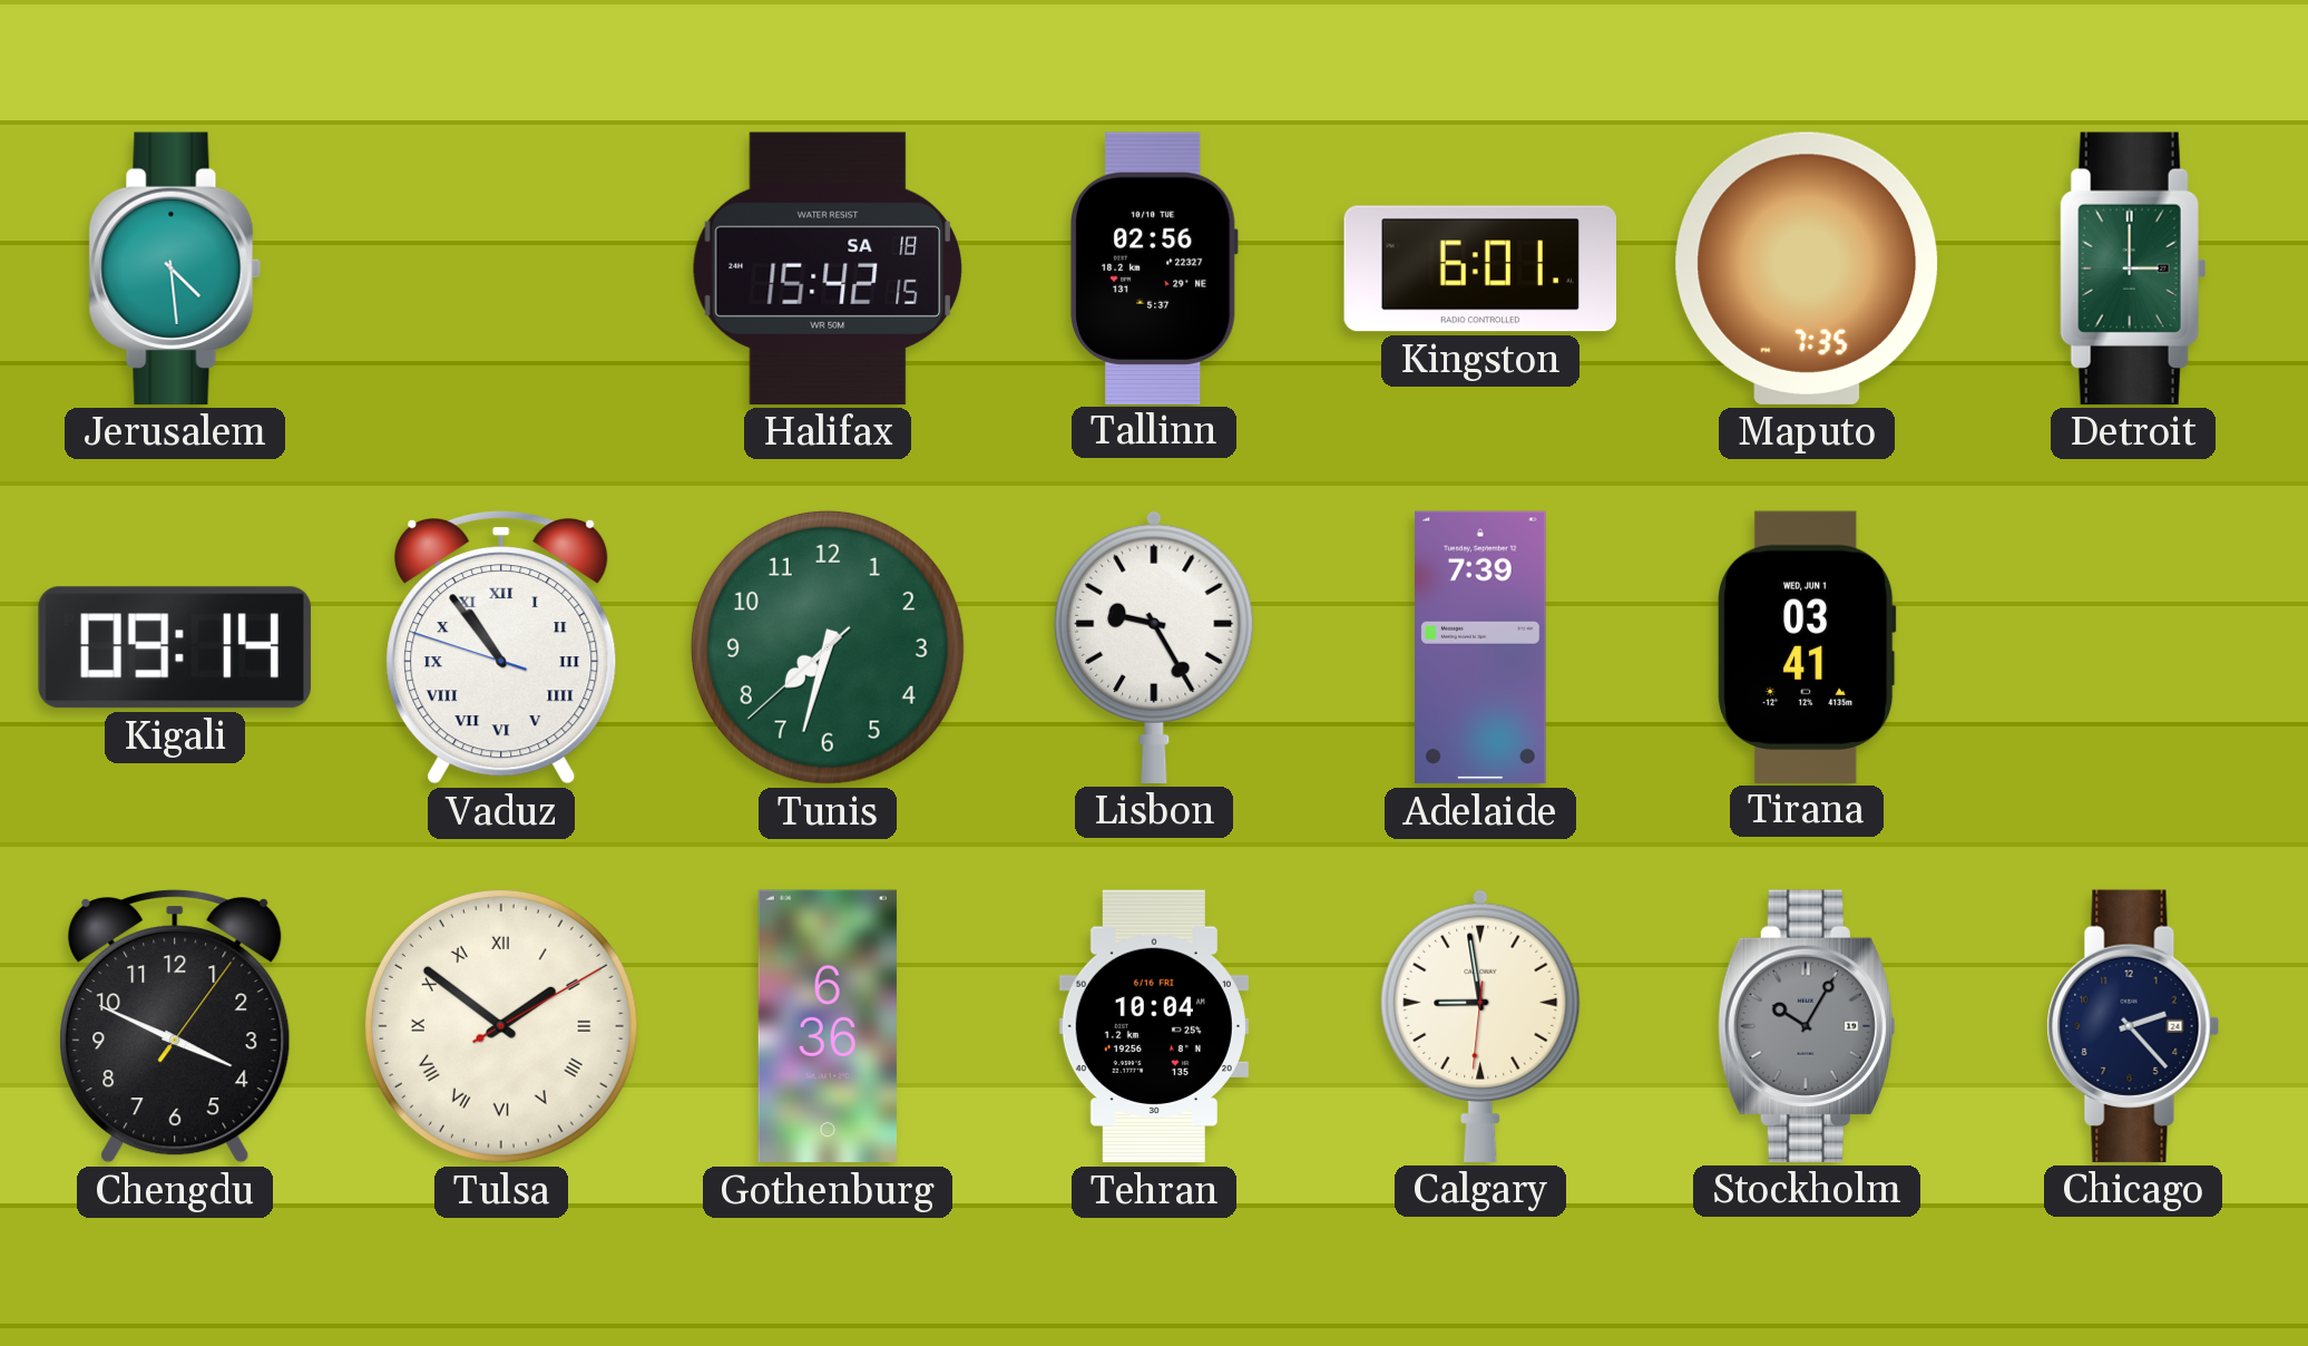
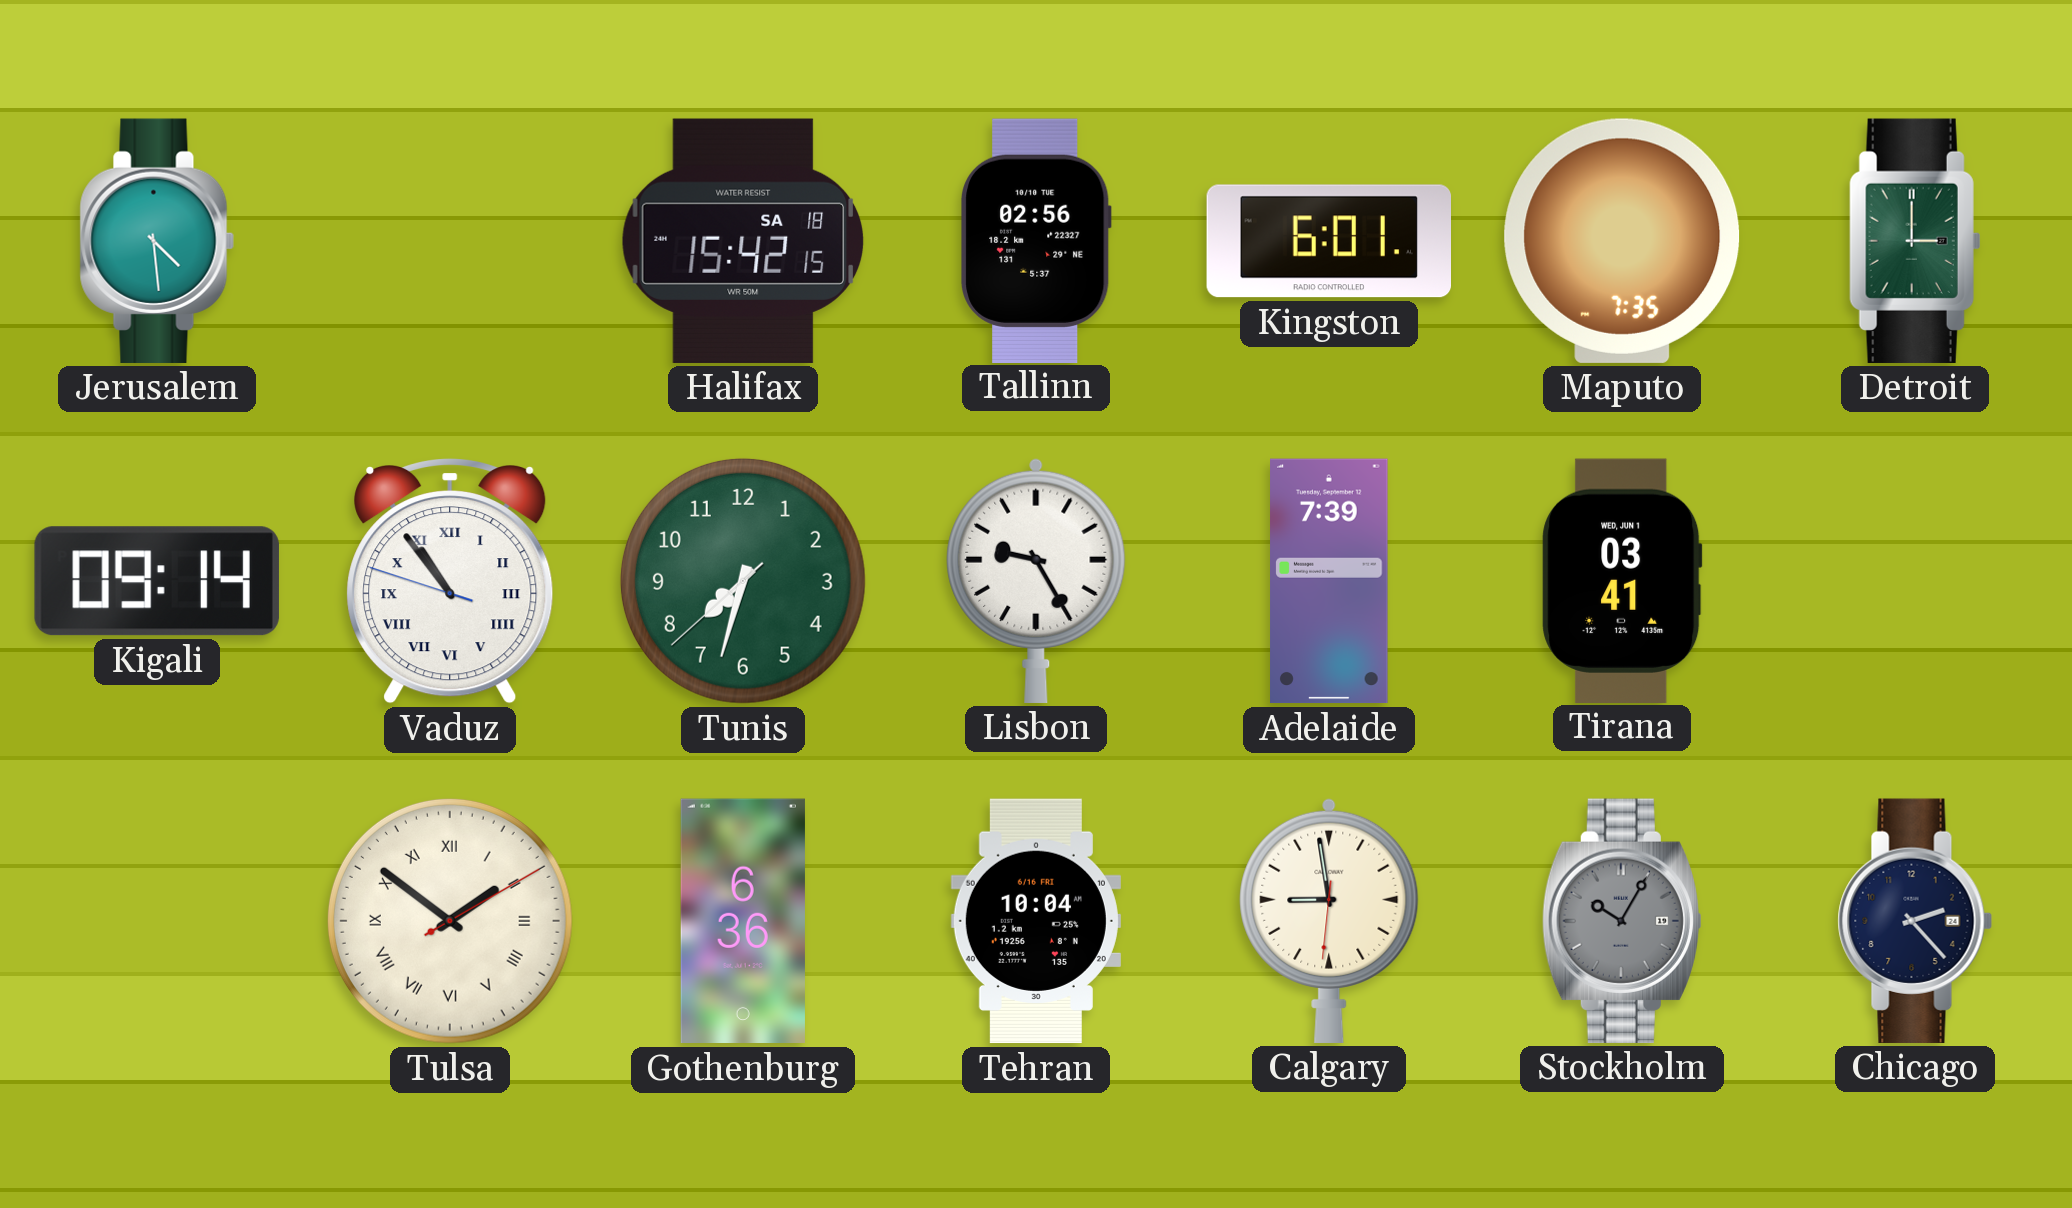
Chengdu: 3:49 -> none (175, 1027)
